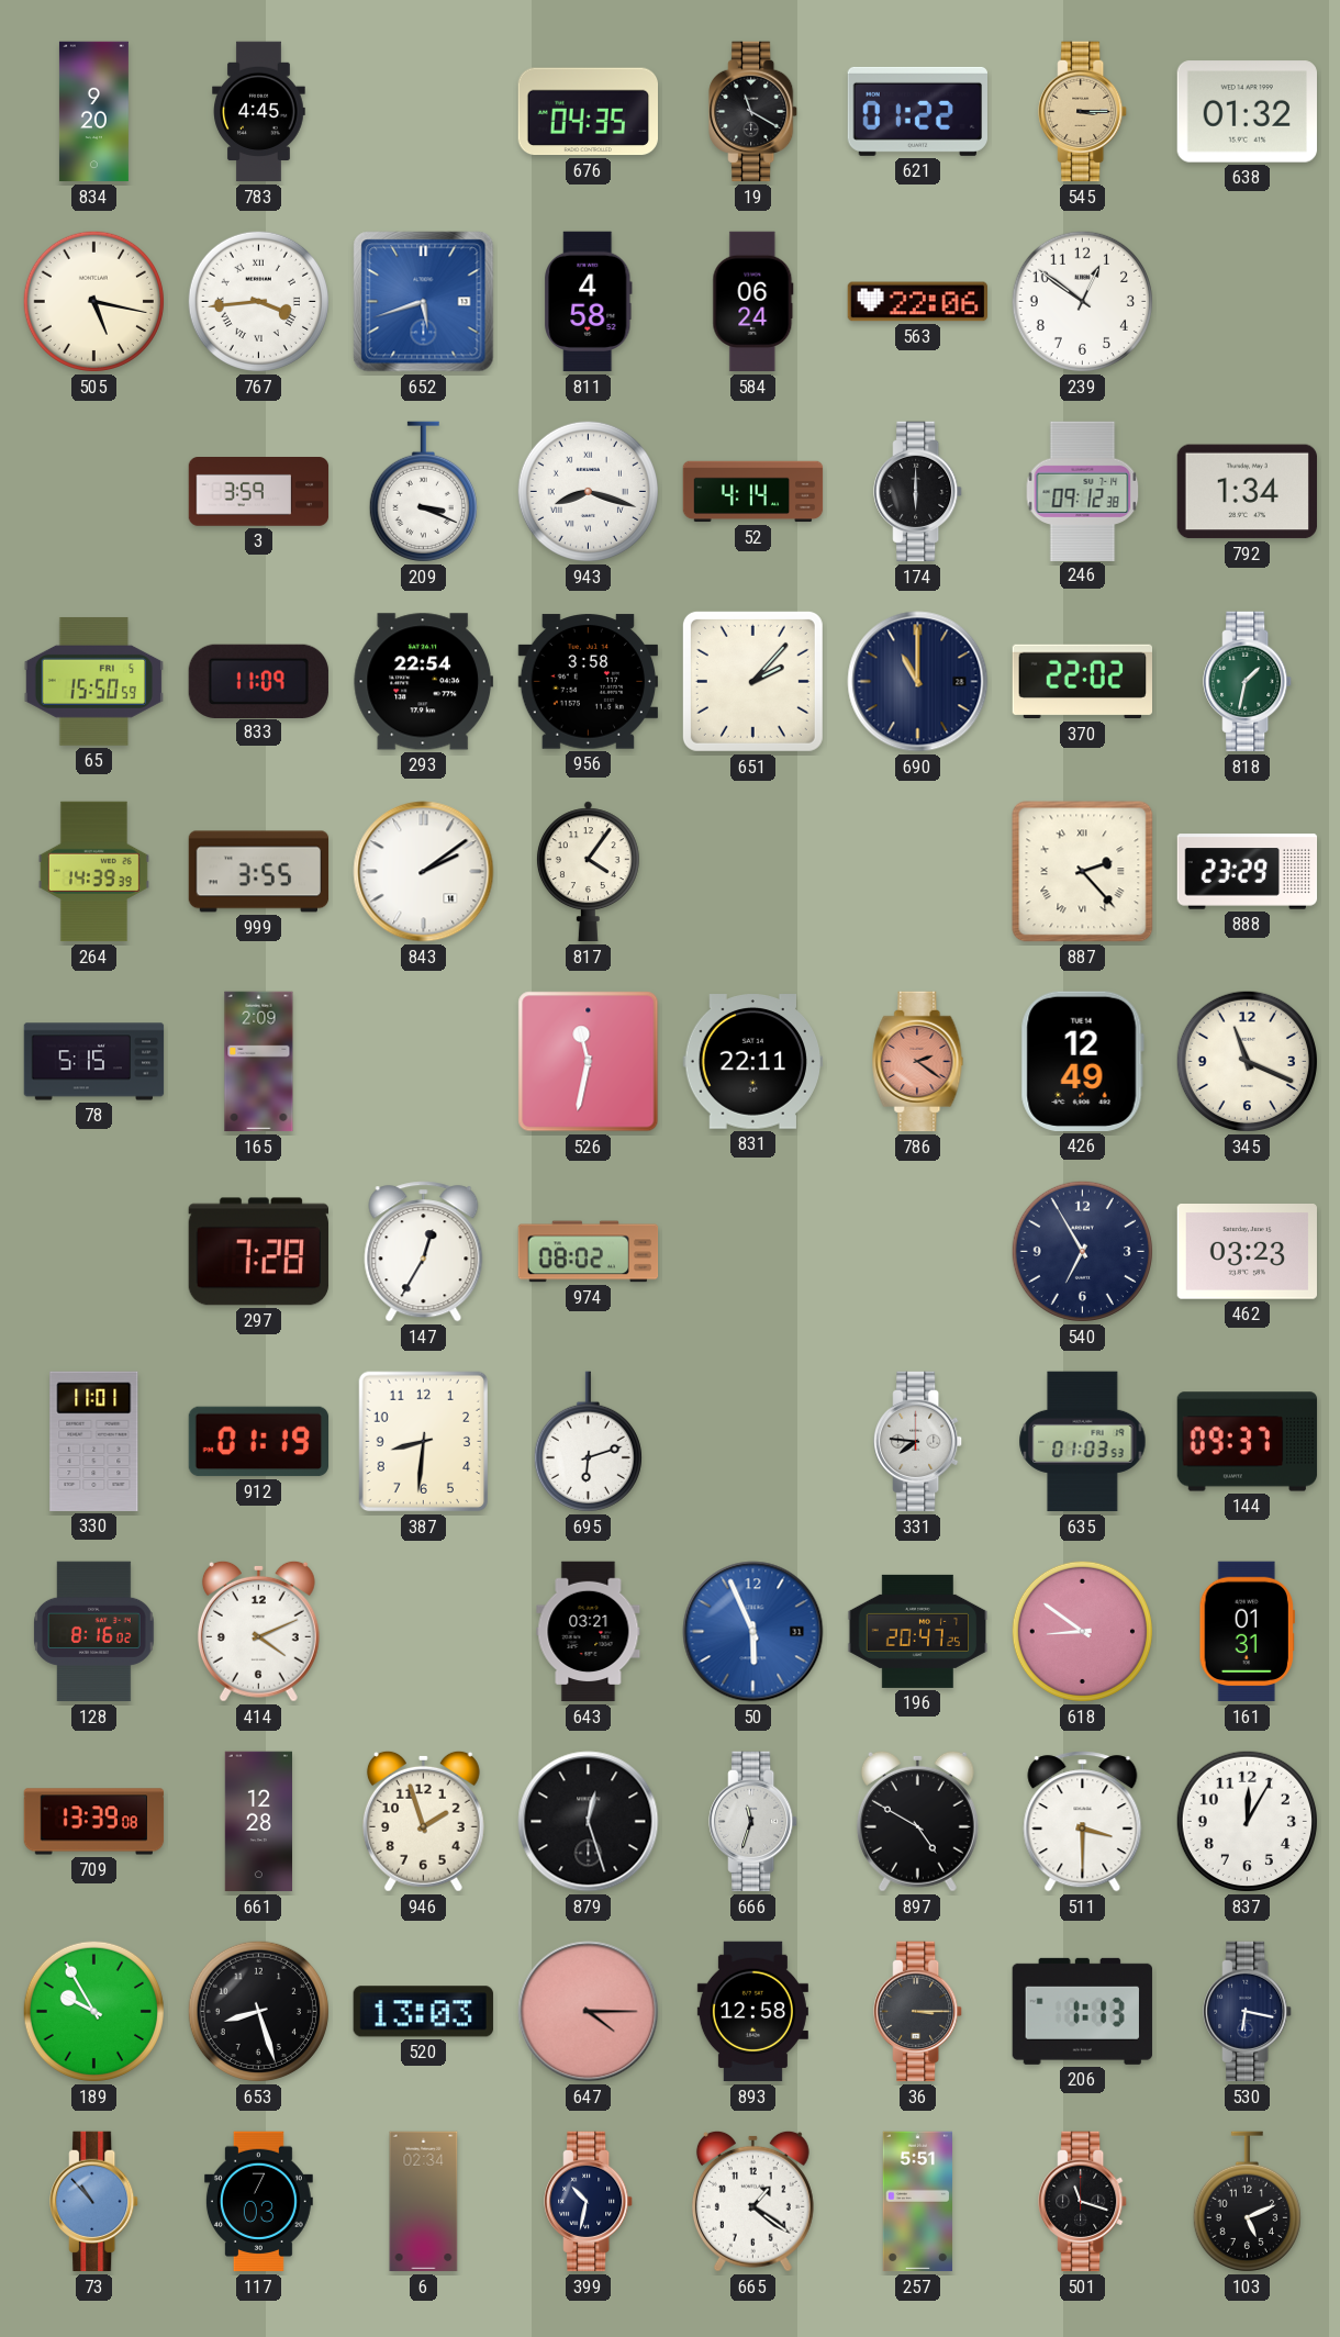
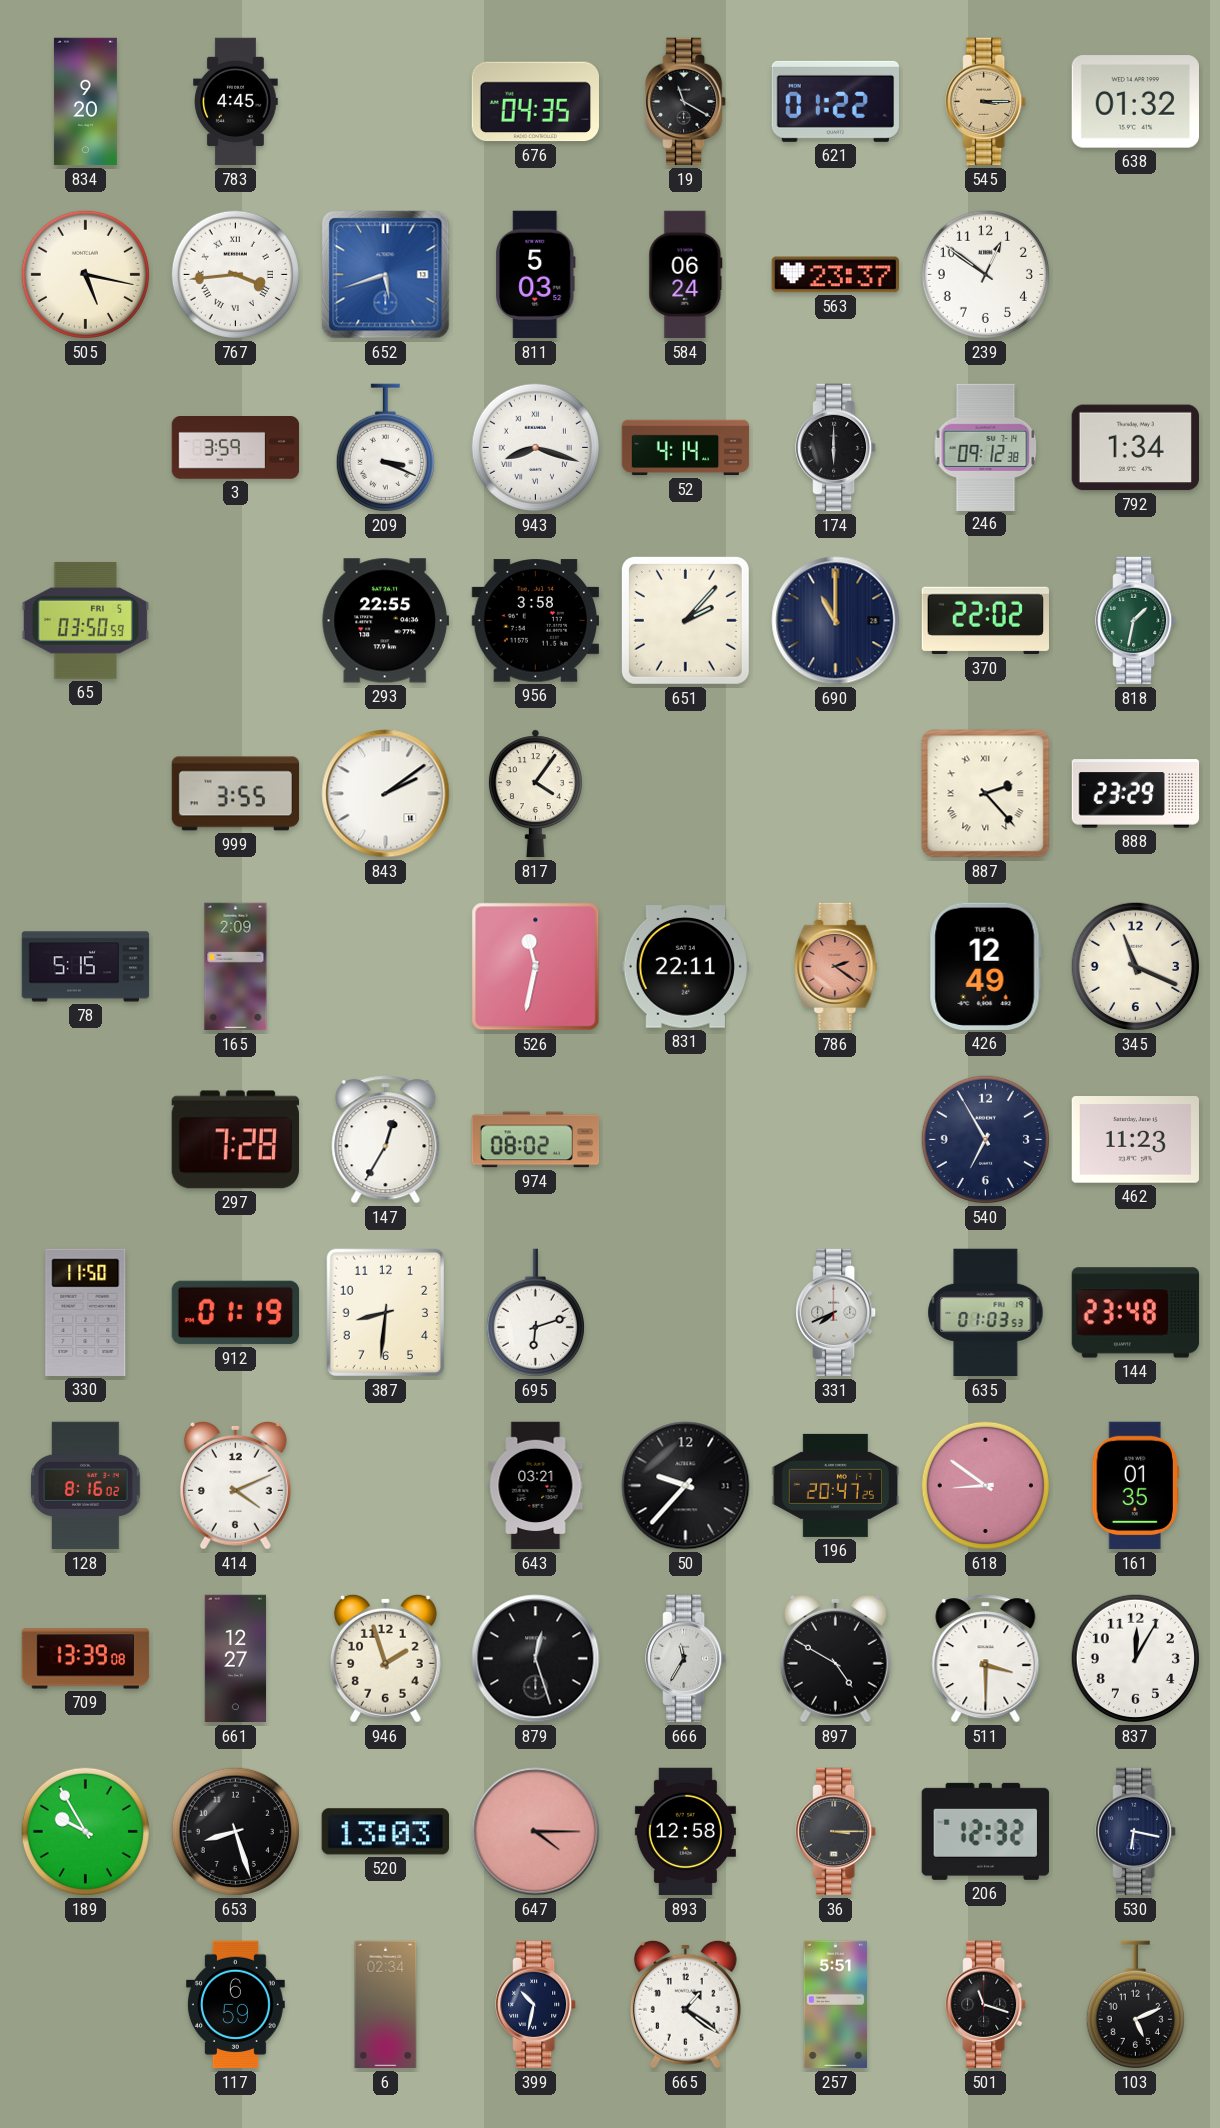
811: 4:58 -> 5:03 (536, 275)
563: 22:06 -> 23:37 (836, 275)
65: 15:50 -> 03:50 (86, 620)
833: 11:09 -> none (258, 681)
293: 22:54 -> 22:55 (385, 621)
264: 14:39 -> none (93, 872)
462: 03:23 -> 11:23 (1135, 1140)
330: 11:01 -> 11:50 (86, 1312)
331: 7:46 -> 7:41 (836, 1313)
144: 09:37 -> 23:48 (1136, 1313)
50: 5:56 -> 9:37 (686, 1486)
50 dial: blue -> black (686, 1486)
161: 01:31 -> 01:35 (1135, 1486)
661: 12:28 -> 12:27 (235, 1659)
666: 11:33 -> 11:35 (686, 1659)
206: 1:13 -> 12:32 (985, 1831)
73: 10:53 -> none (94, 2202)
117: 7:03 -> 6:59 (235, 2005)
